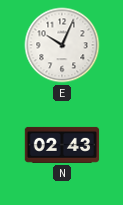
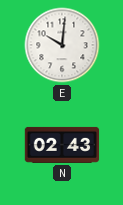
E: 10:04 -> 10:01 (62, 45)
